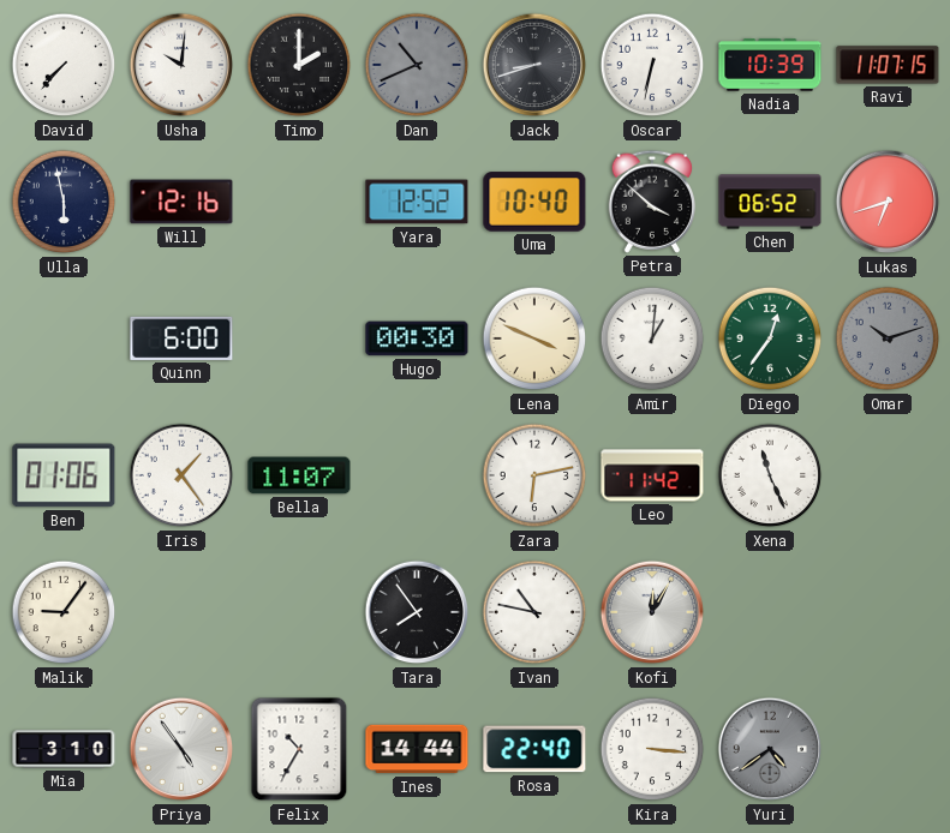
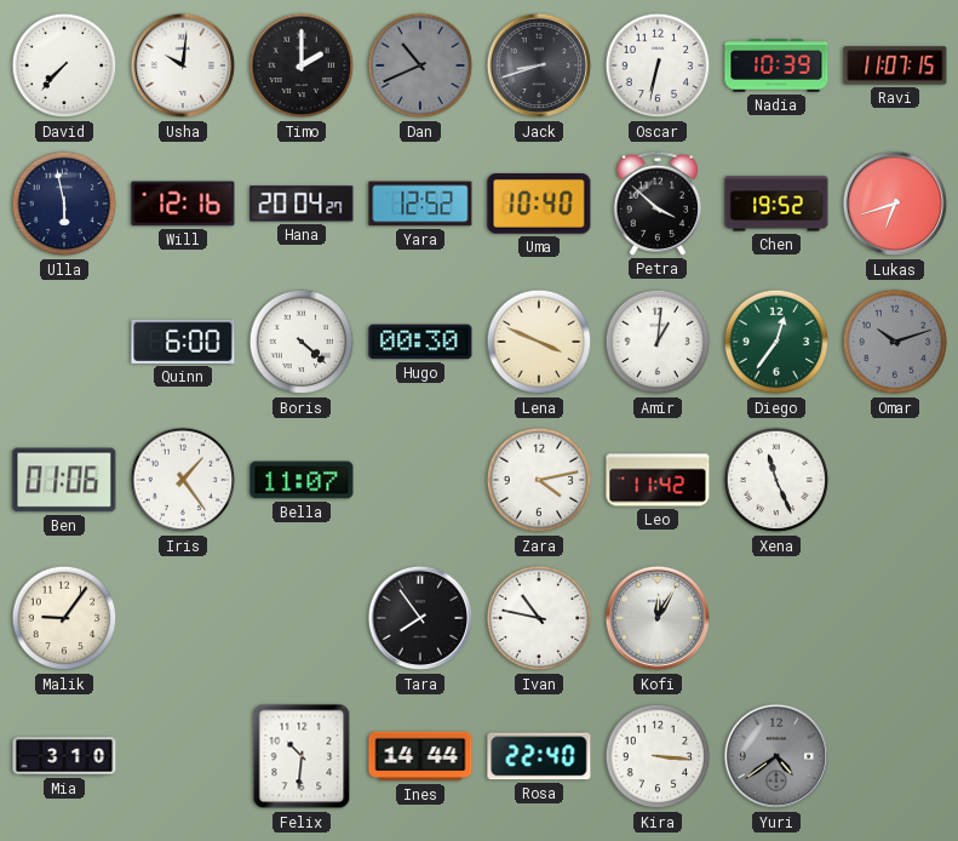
Hana: none -> 20:04 (302, 204)
Chen: 06:52 -> 19:52 (776, 204)
Boris: none -> 4:22 (302, 342)
Zara: 6:13 -> 4:13 (539, 480)
Priya: 4:54 -> none (181, 749)
Felix: 10:35 -> 10:31 (302, 756)
